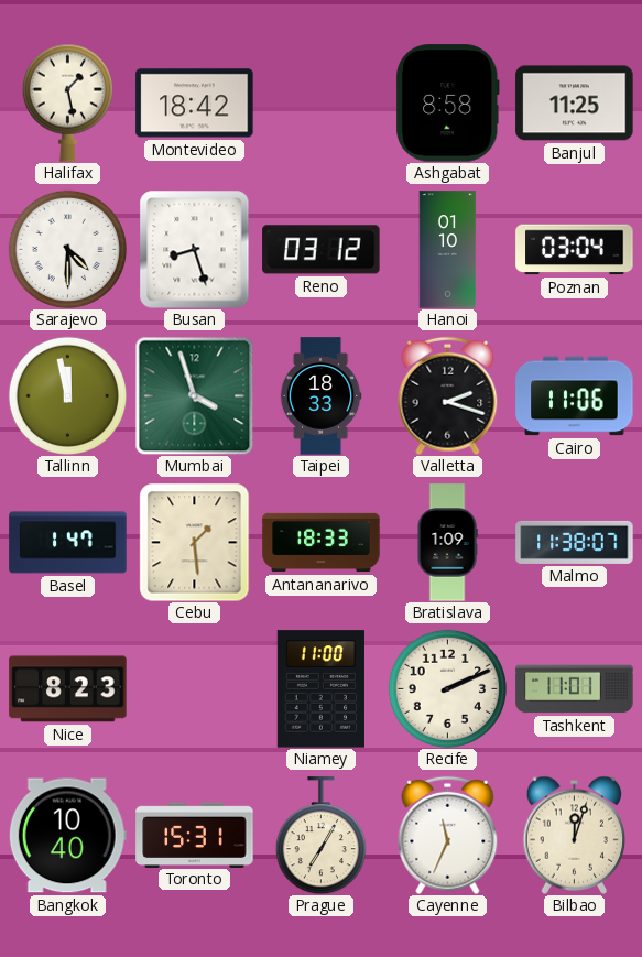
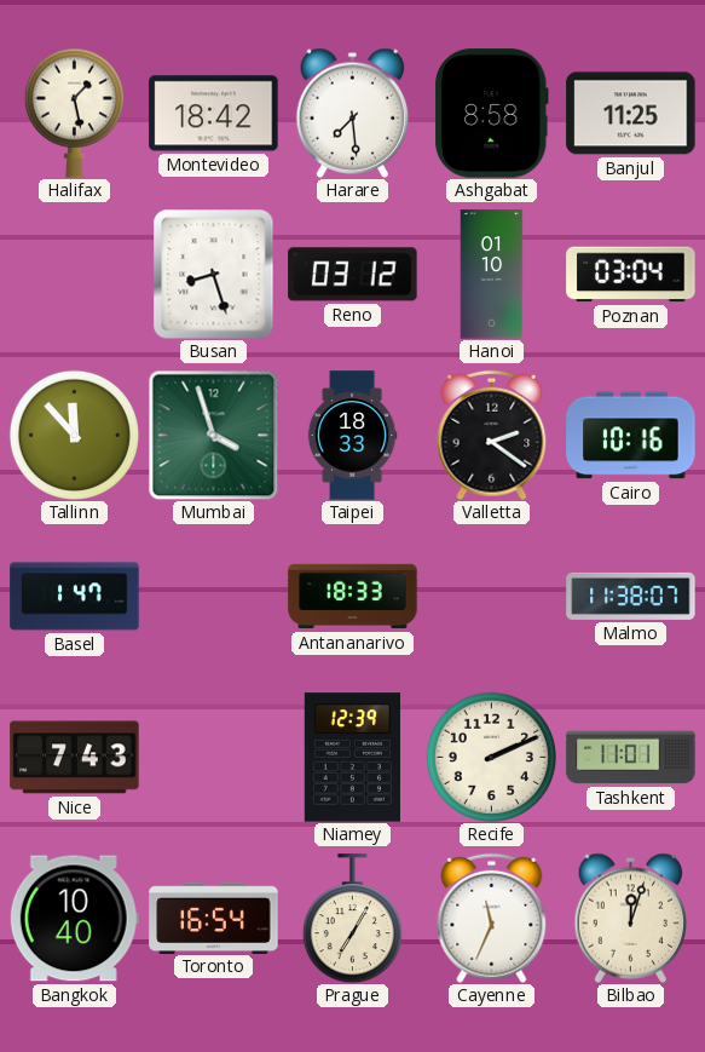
Harare: none -> 7:29 (353, 113)
Sarajevo: 4:30 -> none (67, 249)
Tallinn: 11:58 -> 11:53 (74, 435)
Valletta: 2:18 -> 2:21 (492, 435)
Cairo: 11:06 -> 10:16 (631, 436)
Cebu: 1:29 -> none (195, 542)
Bratislava: 1:09 -> none (447, 543)
Nice: 8:23 -> 7:43 (75, 758)
Niamey: 11:00 -> 12:39 (352, 758)
Toronto: 15:31 -> 16:54 (214, 918)
